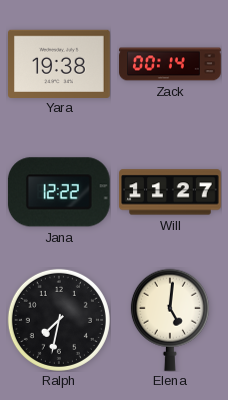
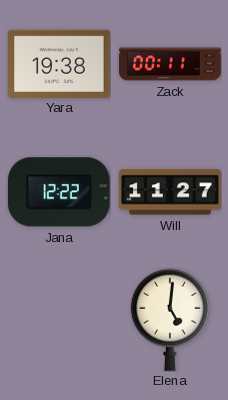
Zack: 00:14 -> 00:11 (170, 64)
Ralph: 7:32 -> none (59, 320)
